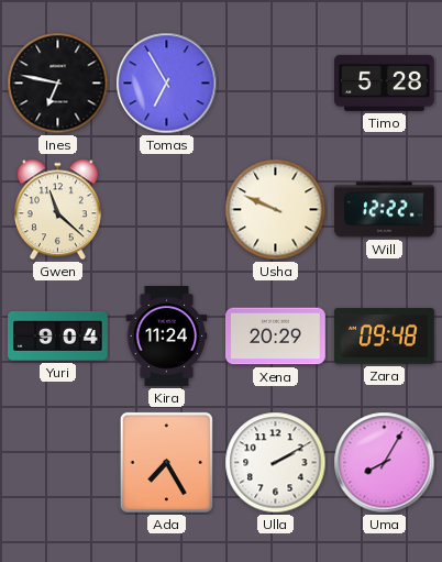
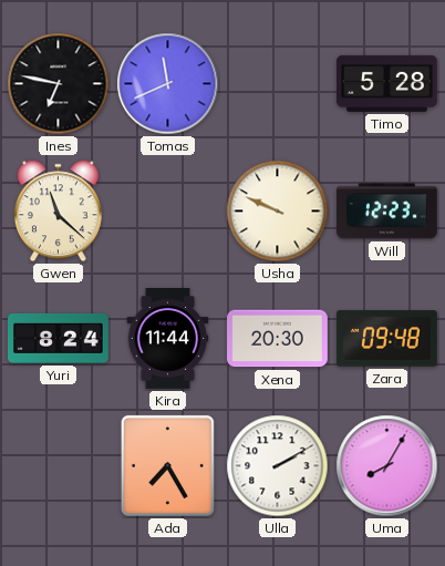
Tomas: 6:55 -> 11:41 (168, 84)
Will: 12:22 -> 12:23 (387, 212)
Yuri: 9:04 -> 8:24 (59, 339)
Kira: 11:24 -> 11:44 (168, 339)
Xena: 20:29 -> 20:30 (278, 339)
